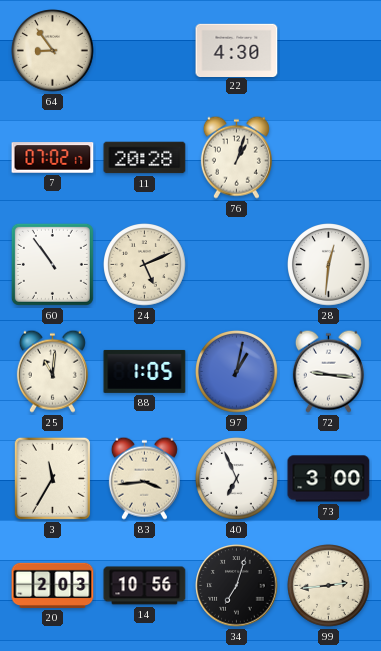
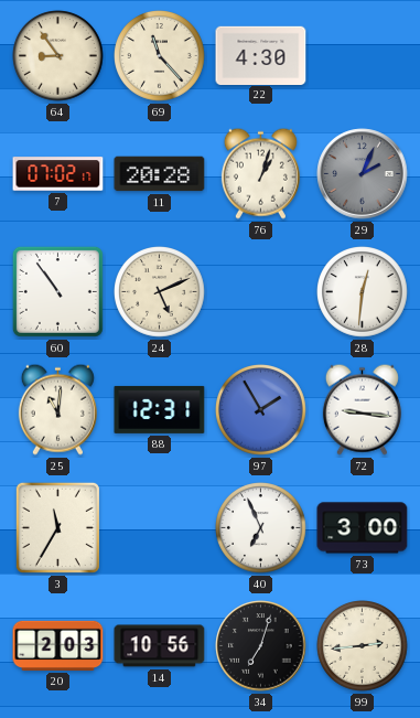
69: none -> 11:23 (160, 56)
29: none -> 2:04 (363, 174)
88: 1:05 -> 12:31 (160, 409)
97: 1:02 -> 1:55 (261, 410)
83: 3:44 -> none (144, 478)
